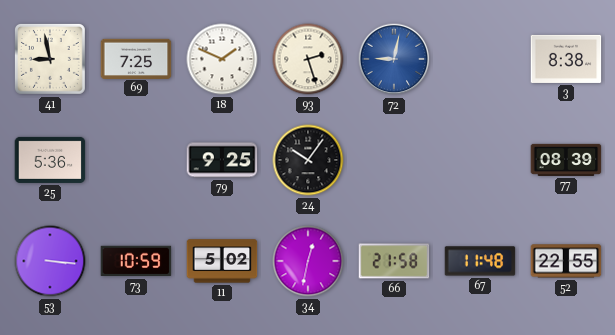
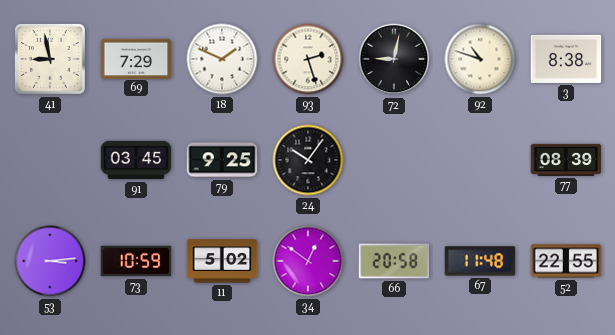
69: 7:25 -> 7:29 (136, 58)
72 dial: blue -> black (394, 59)
92: none -> 10:48 (480, 59)
25: 5:36 -> none (50, 160)
91: none -> 03:45 (136, 160)
53: 3:16 -> 3:14 (50, 261)
34: 12:32 -> 12:51 (308, 261)
66: 21:58 -> 20:58 (394, 261)
